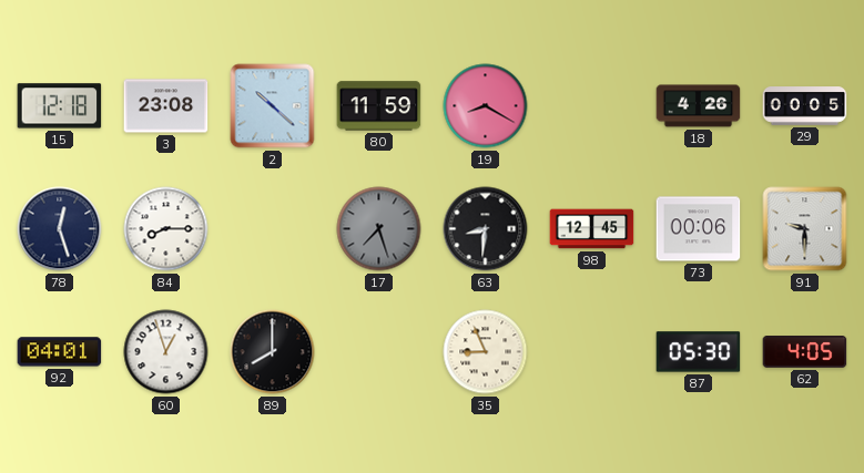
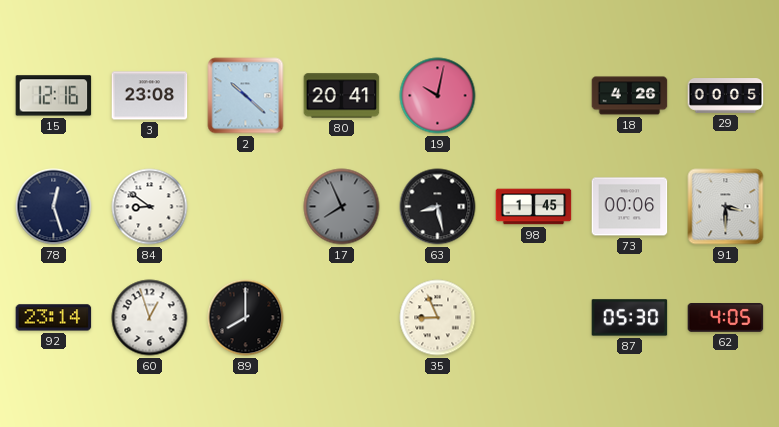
15: 12:18 -> 12:16 (54, 96)
80: 11:59 -> 20:41 (342, 96)
19: 8:20 -> 10:02 (438, 96)
84: 8:15 -> 8:51 (150, 207)
17: 7:27 -> 7:56 (342, 207)
63: 8:31 -> 8:28 (438, 207)
98: 12:45 -> 1:45 (534, 207)
91: 9:30 -> 3:30 (726, 207)
92: 04:01 -> 23:14 (54, 318)
